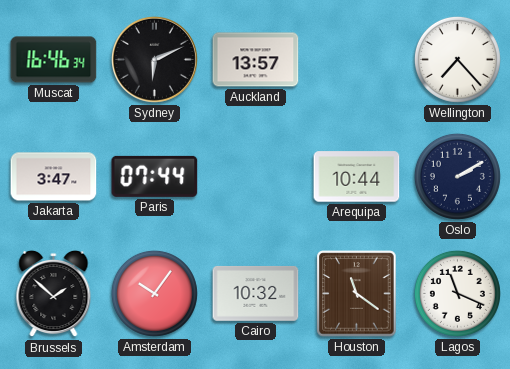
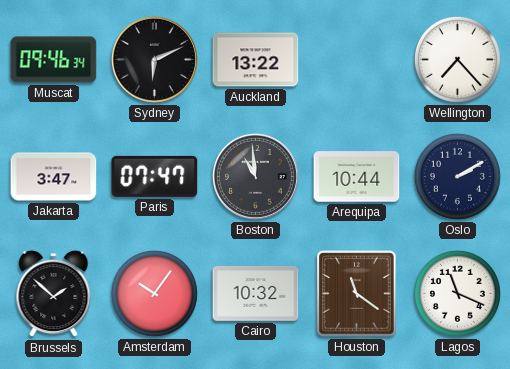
Muscat: 16:46 -> 09:46 (54, 60)
Auckland: 13:57 -> 13:22 (256, 60)
Paris: 07:44 -> 07:47 (155, 176)
Boston: none -> 10:59 (255, 176)
